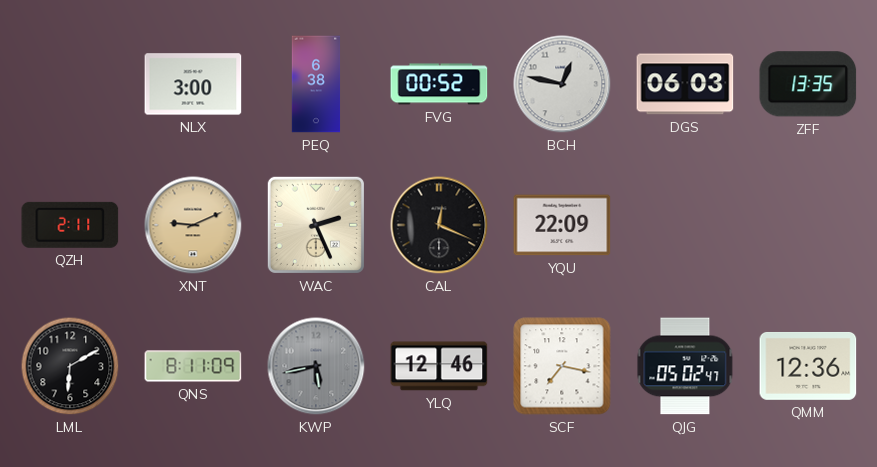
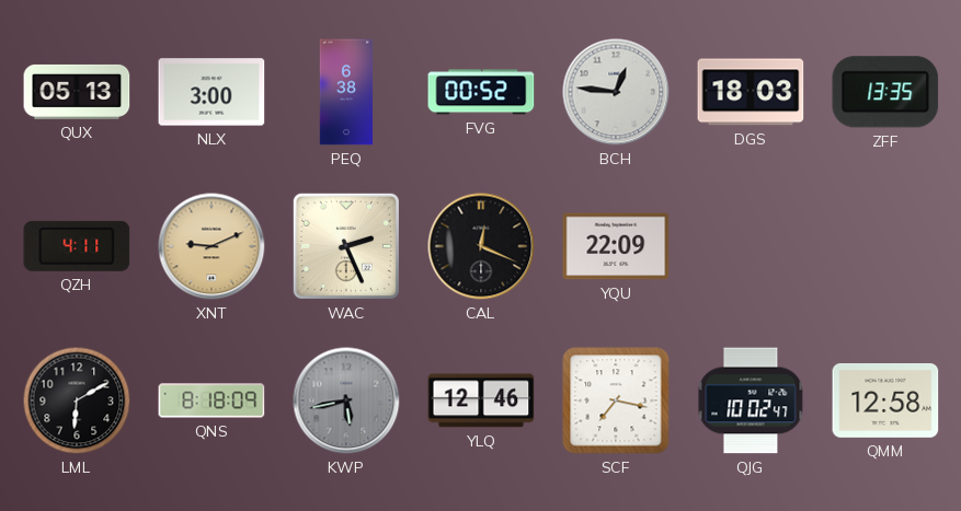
QUX: none -> 05:13 (77, 92)
BCH: 12:47 -> 12:46 (616, 92)
DGS: 06:03 -> 18:03 (751, 92)
QZH: 2:11 -> 4:11 (77, 246)
QNS: 8:11 -> 8:18 (211, 400)
QJG: 05:02 -> 10:02 (751, 400)
QMM: 12:36 -> 12:58 (885, 400)
